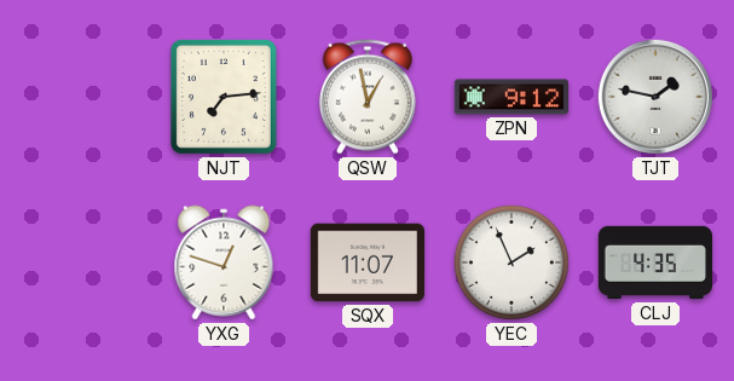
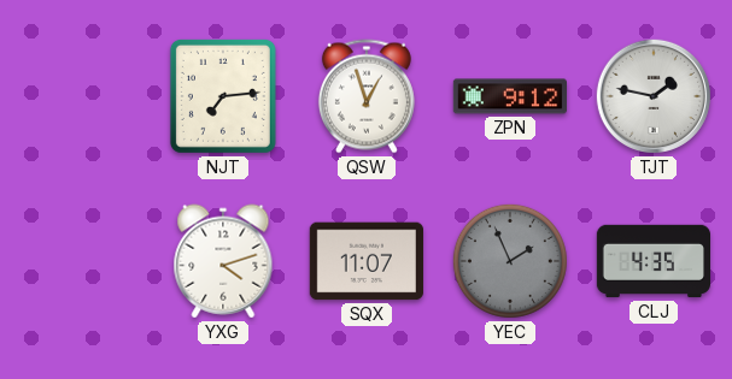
QSW: 12:58 -> 12:57 (367, 96)
YXG: 12:48 -> 4:12 (223, 261)
YEC dial: white -> grey (510, 261)
